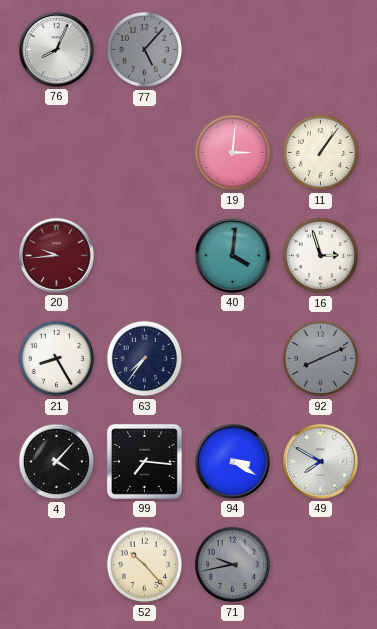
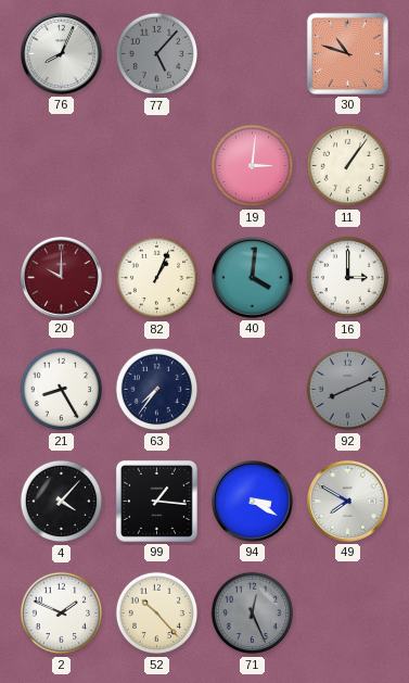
30: none -> 10:48 (347, 53)
20: 9:44 -> 10:00 (61, 277)
82: none -> 1:04 (157, 278)
16: 2:57 -> 3:00 (348, 278)
99: 7:16 -> 1:16 (156, 501)
2: none -> 1:49 (62, 614)
71: 9:43 -> 12:26 (253, 614)
